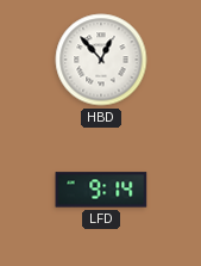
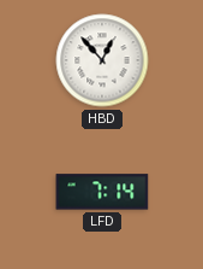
LFD: 9:14 -> 7:14 (102, 192)
